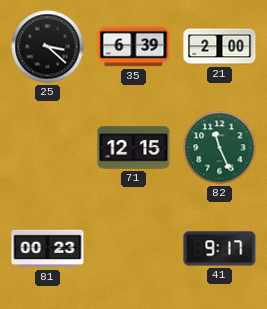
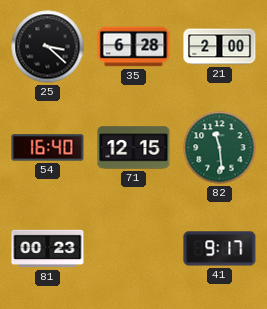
35: 6:39 -> 6:28 (134, 47)
54: none -> 16:40 (48, 148)
82: 11:26 -> 11:29 (220, 148)
